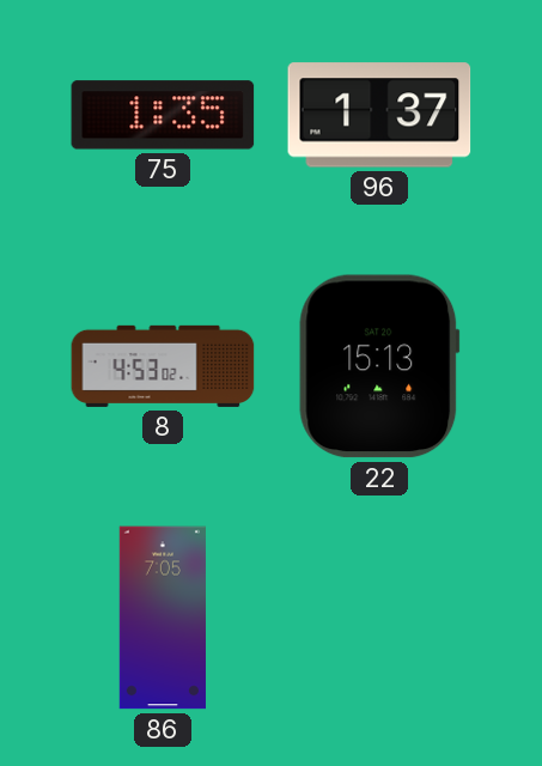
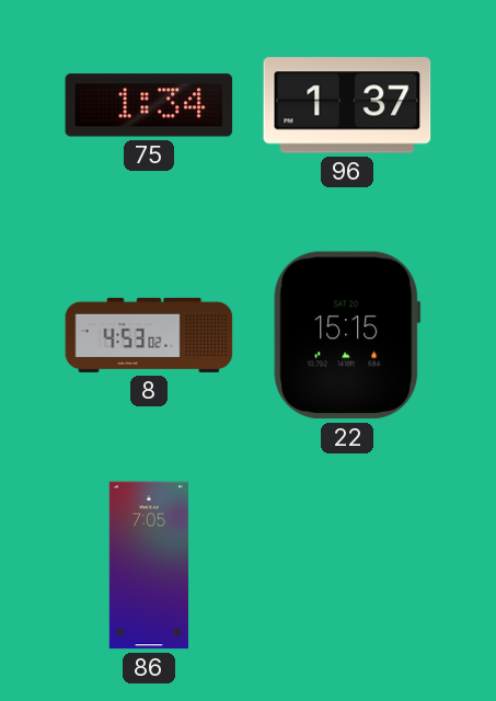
75: 1:35 -> 1:34 (149, 105)
22: 15:13 -> 15:15 (347, 335)
